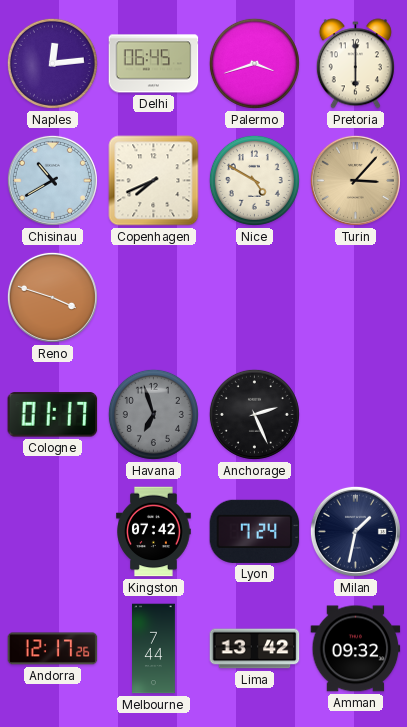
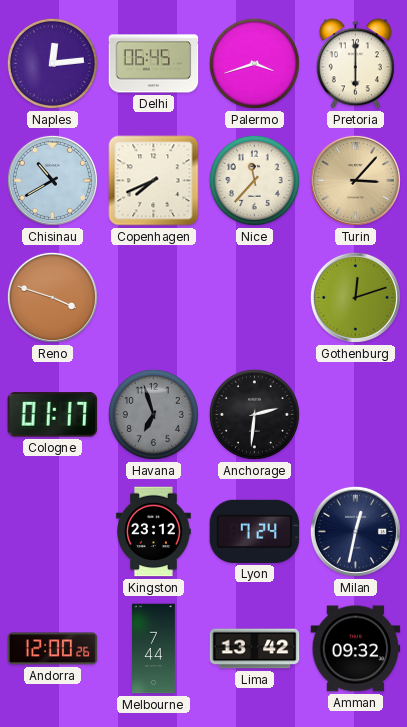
Nice: 4:50 -> 11:37 (254, 180)
Gothenburg: none -> 12:12 (355, 297)
Anchorage: 2:26 -> 2:31 (254, 414)
Kingston: 07:42 -> 23:12 (154, 532)
Milan: 1:32 -> 12:32 (355, 531)
Andorra: 12:17 -> 12:00 (53, 649)
